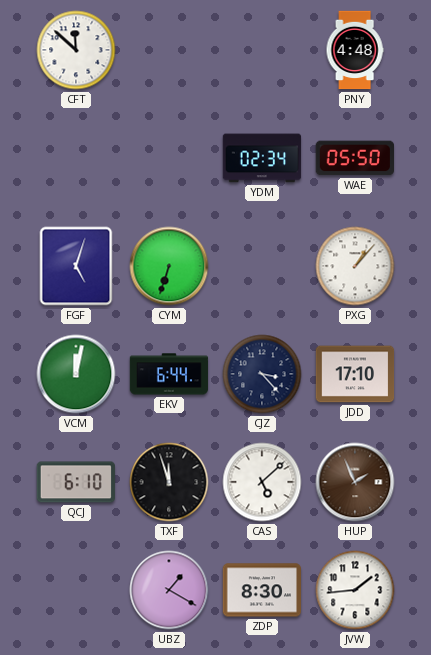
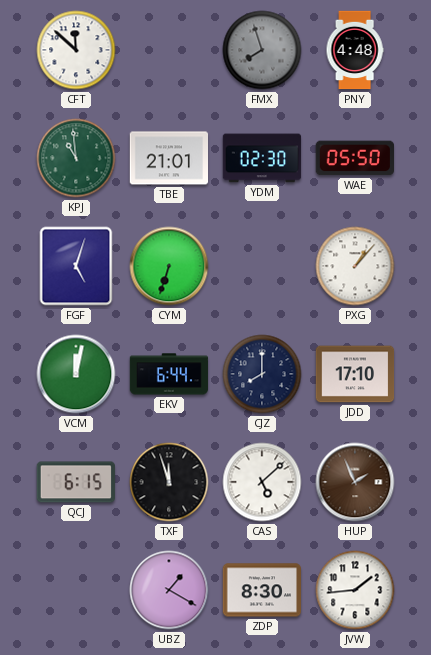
FMX: none -> 7:57 (262, 50)
KPJ: none -> 10:59 (76, 158)
TBE: none -> 21:01 (169, 158)
YDM: 02:34 -> 02:30 (262, 158)
CJZ: 3:23 -> 8:00 (262, 374)
QCJ: 6:10 -> 6:15 (75, 482)
